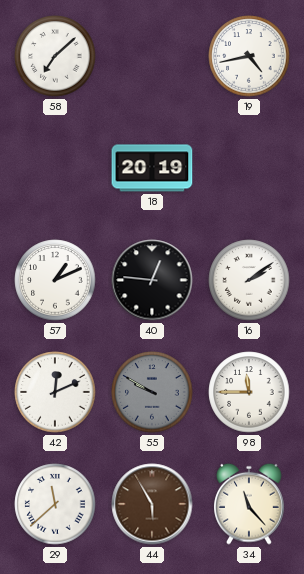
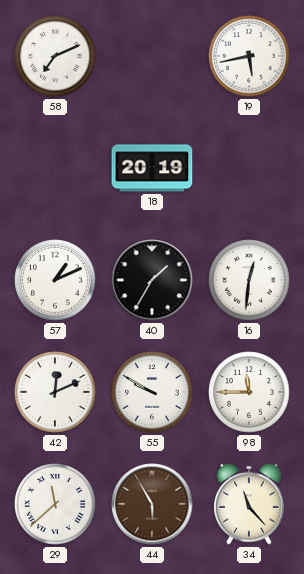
58: 7:08 -> 7:11 (55, 56)
19: 4:43 -> 5:43 (249, 56)
40: 12:46 -> 1:35 (152, 280)
16: 2:09 -> 12:31 (249, 280)
55 dial: grey -> white (152, 392)
